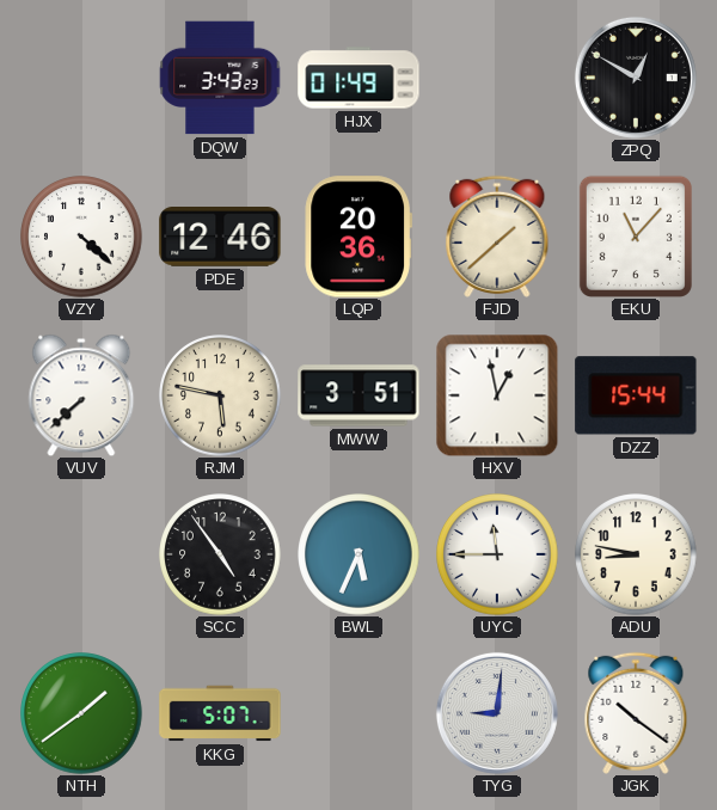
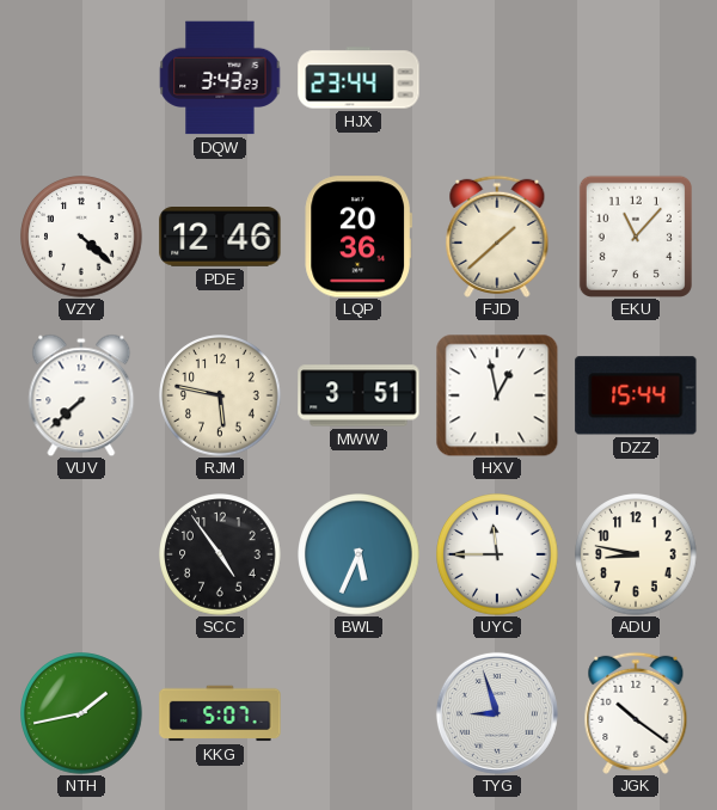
HJX: 01:49 -> 23:44 (358, 78)
ZPQ: 12:50 -> none (636, 78)
NTH: 1:39 -> 1:43 (81, 713)
TYG: 9:01 -> 8:57 (497, 713)
